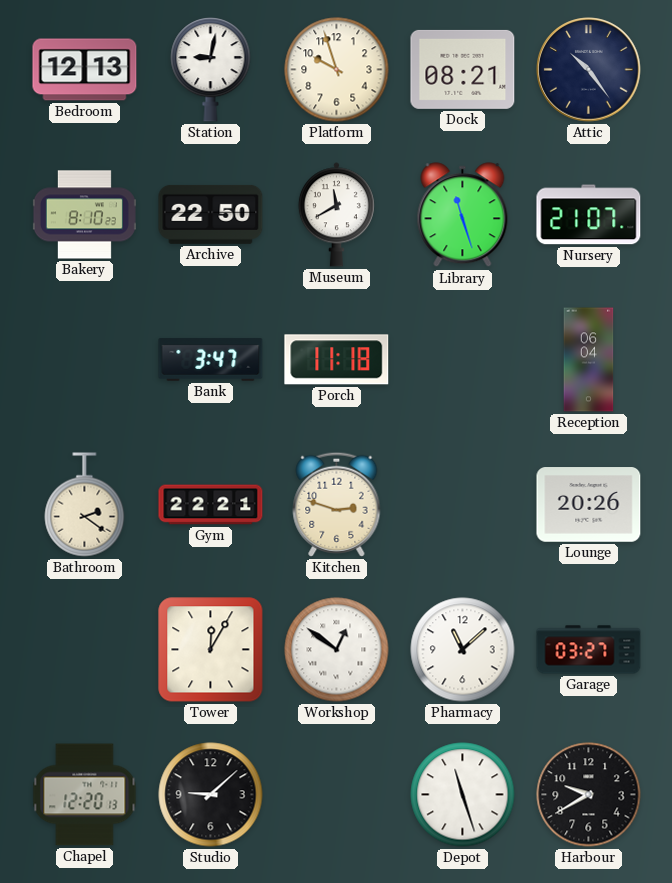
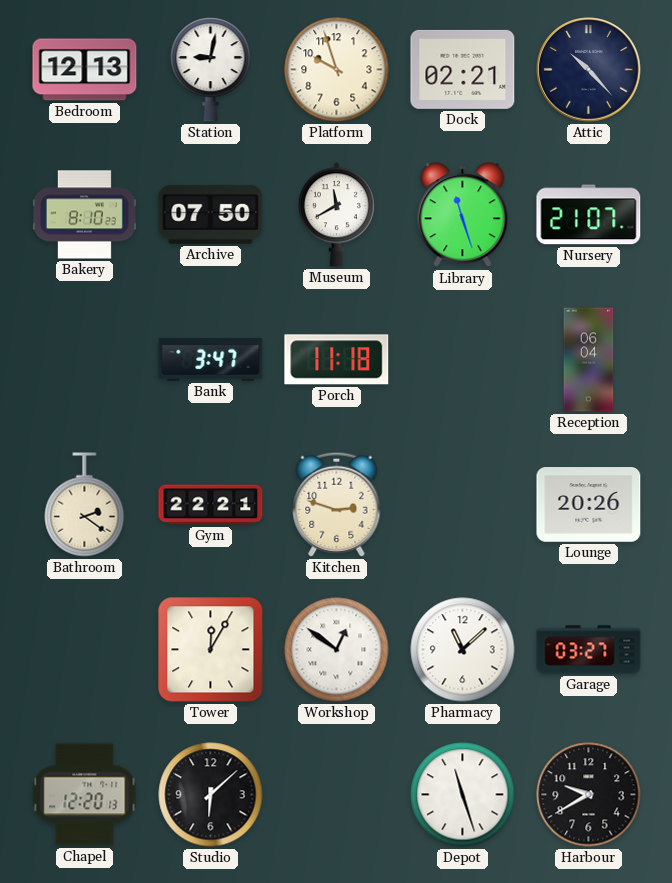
Dock: 08:21 -> 02:21 (463, 69)
Attic: 10:24 -> 10:23 (589, 70)
Archive: 22:50 -> 07:50 (211, 214)
Studio: 9:08 -> 6:08 (211, 795)
